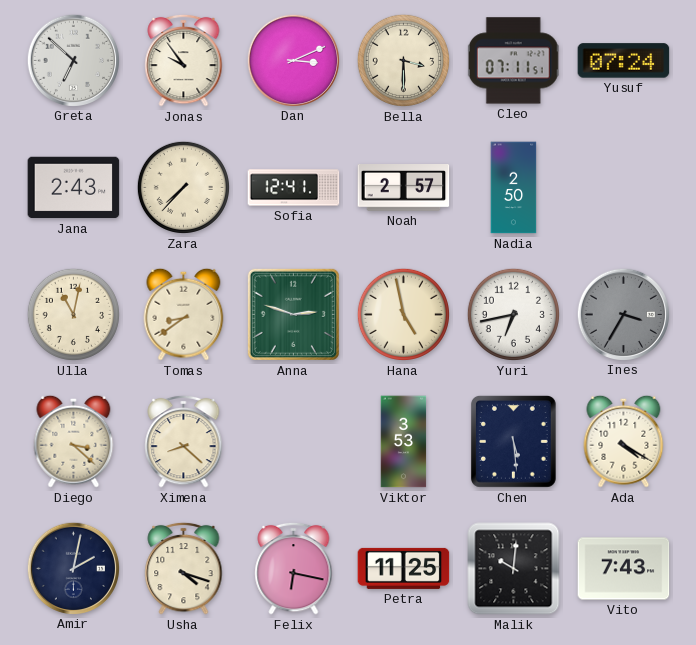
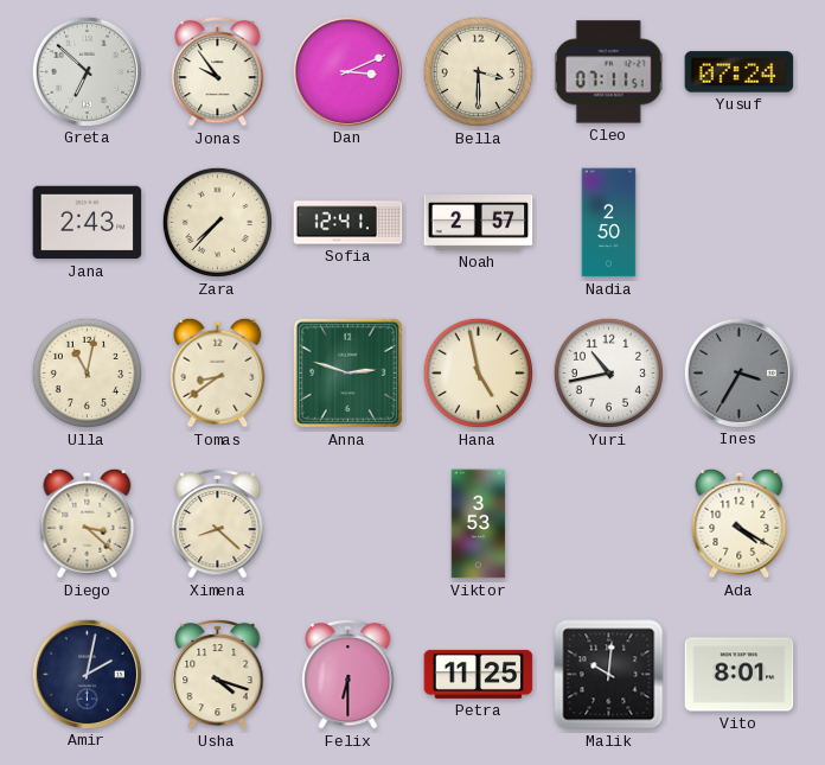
Yuri: 6:43 -> 10:43 (608, 372)
Chen: 5:29 -> none (513, 441)
Felix: 6:17 -> 6:30 (348, 674)
Vito: 7:43 -> 8:01 (740, 675)
